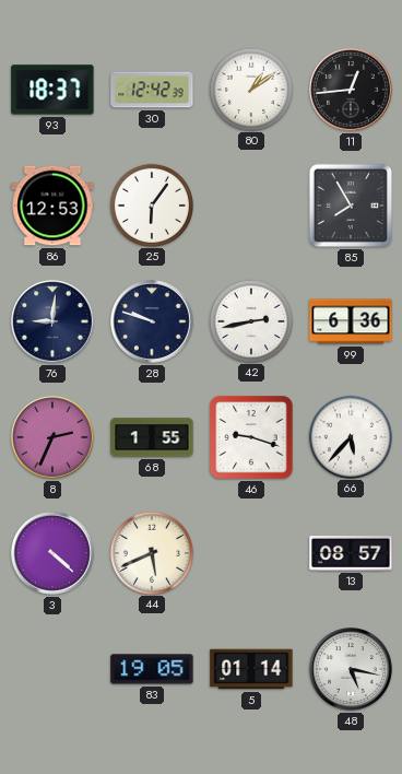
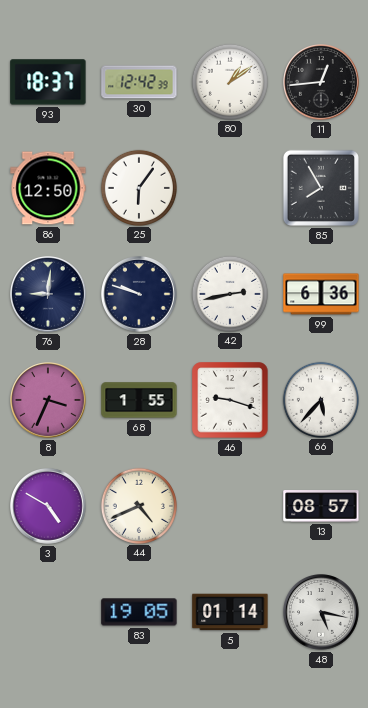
86: 12:53 -> 12:50 (48, 188)
8: 2:34 -> 3:34 (49, 401)
3: 4:22 -> 4:50 (49, 507)
44: 5:41 -> 4:41 (138, 505)
